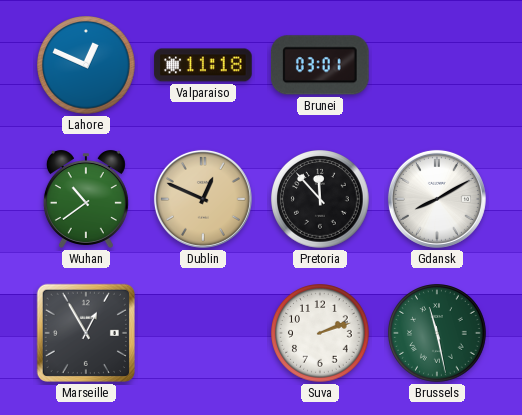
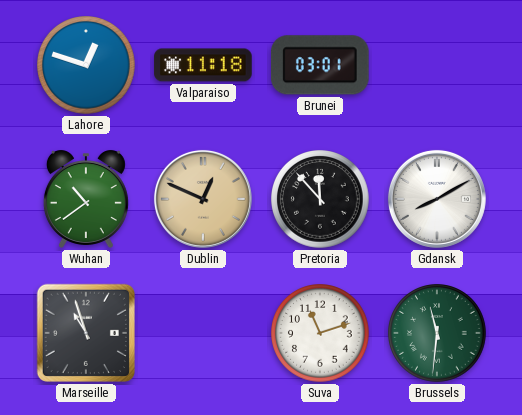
Lahore: 12:49 -> 12:48 (86, 65)
Marseille: 12:55 -> 10:57 (86, 333)
Suva: 2:12 -> 11:12 (320, 333)
Brussels: 11:28 -> 11:31 (437, 333)
